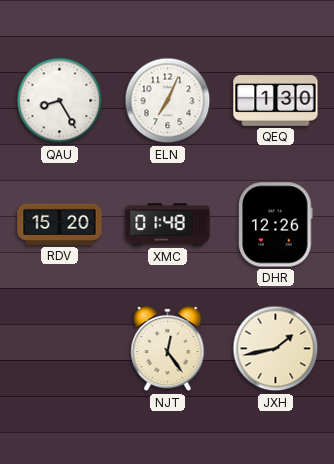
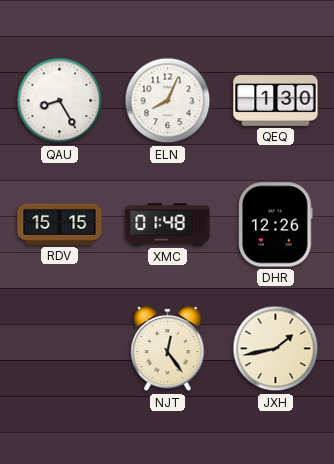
ELN: 7:04 -> 8:04 (168, 101)
RDV: 15:20 -> 15:15 (60, 224)
